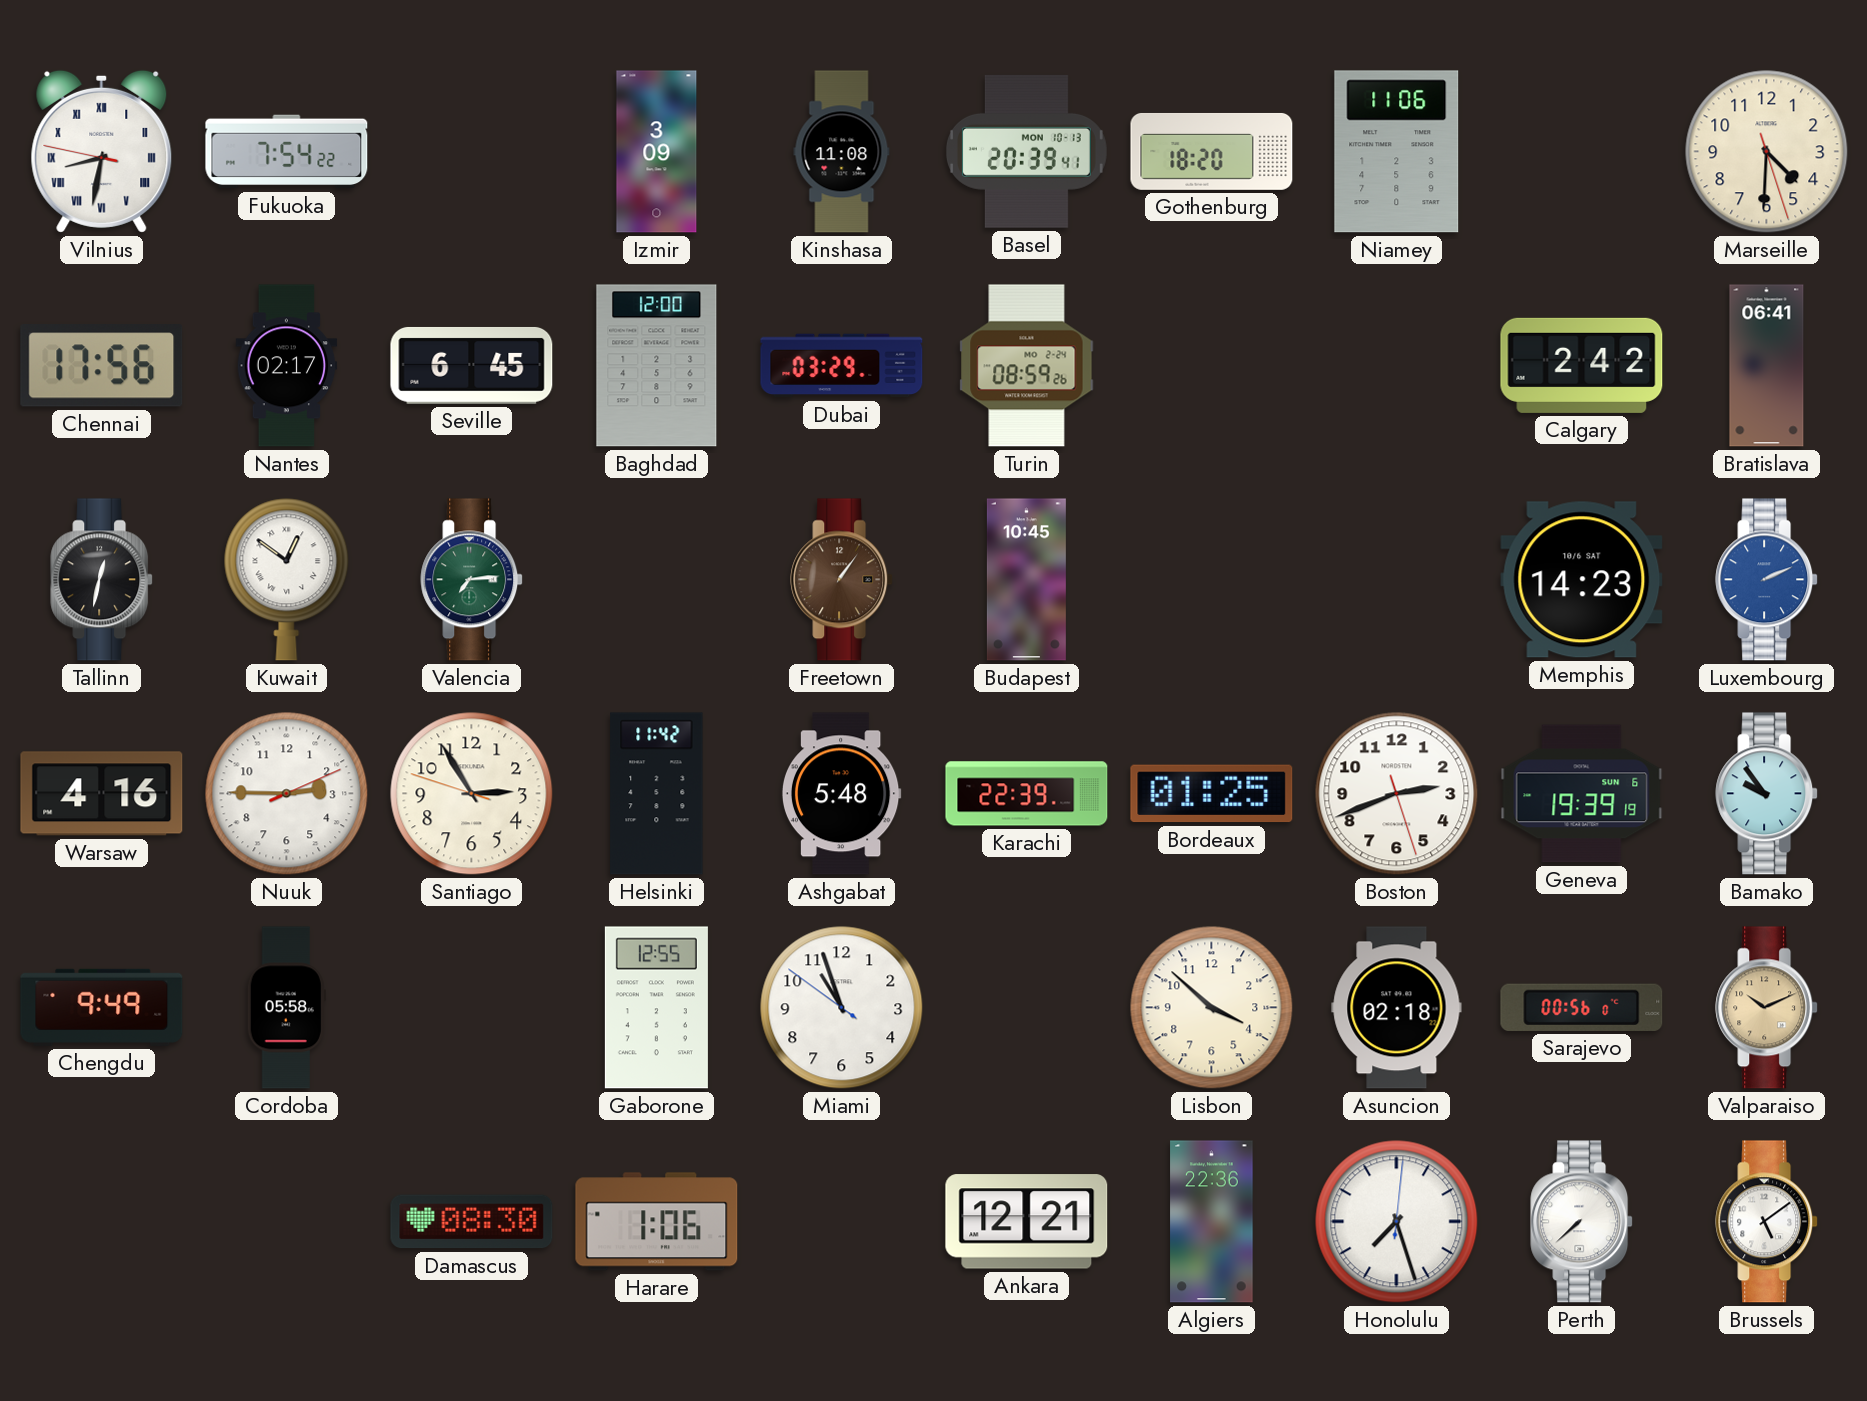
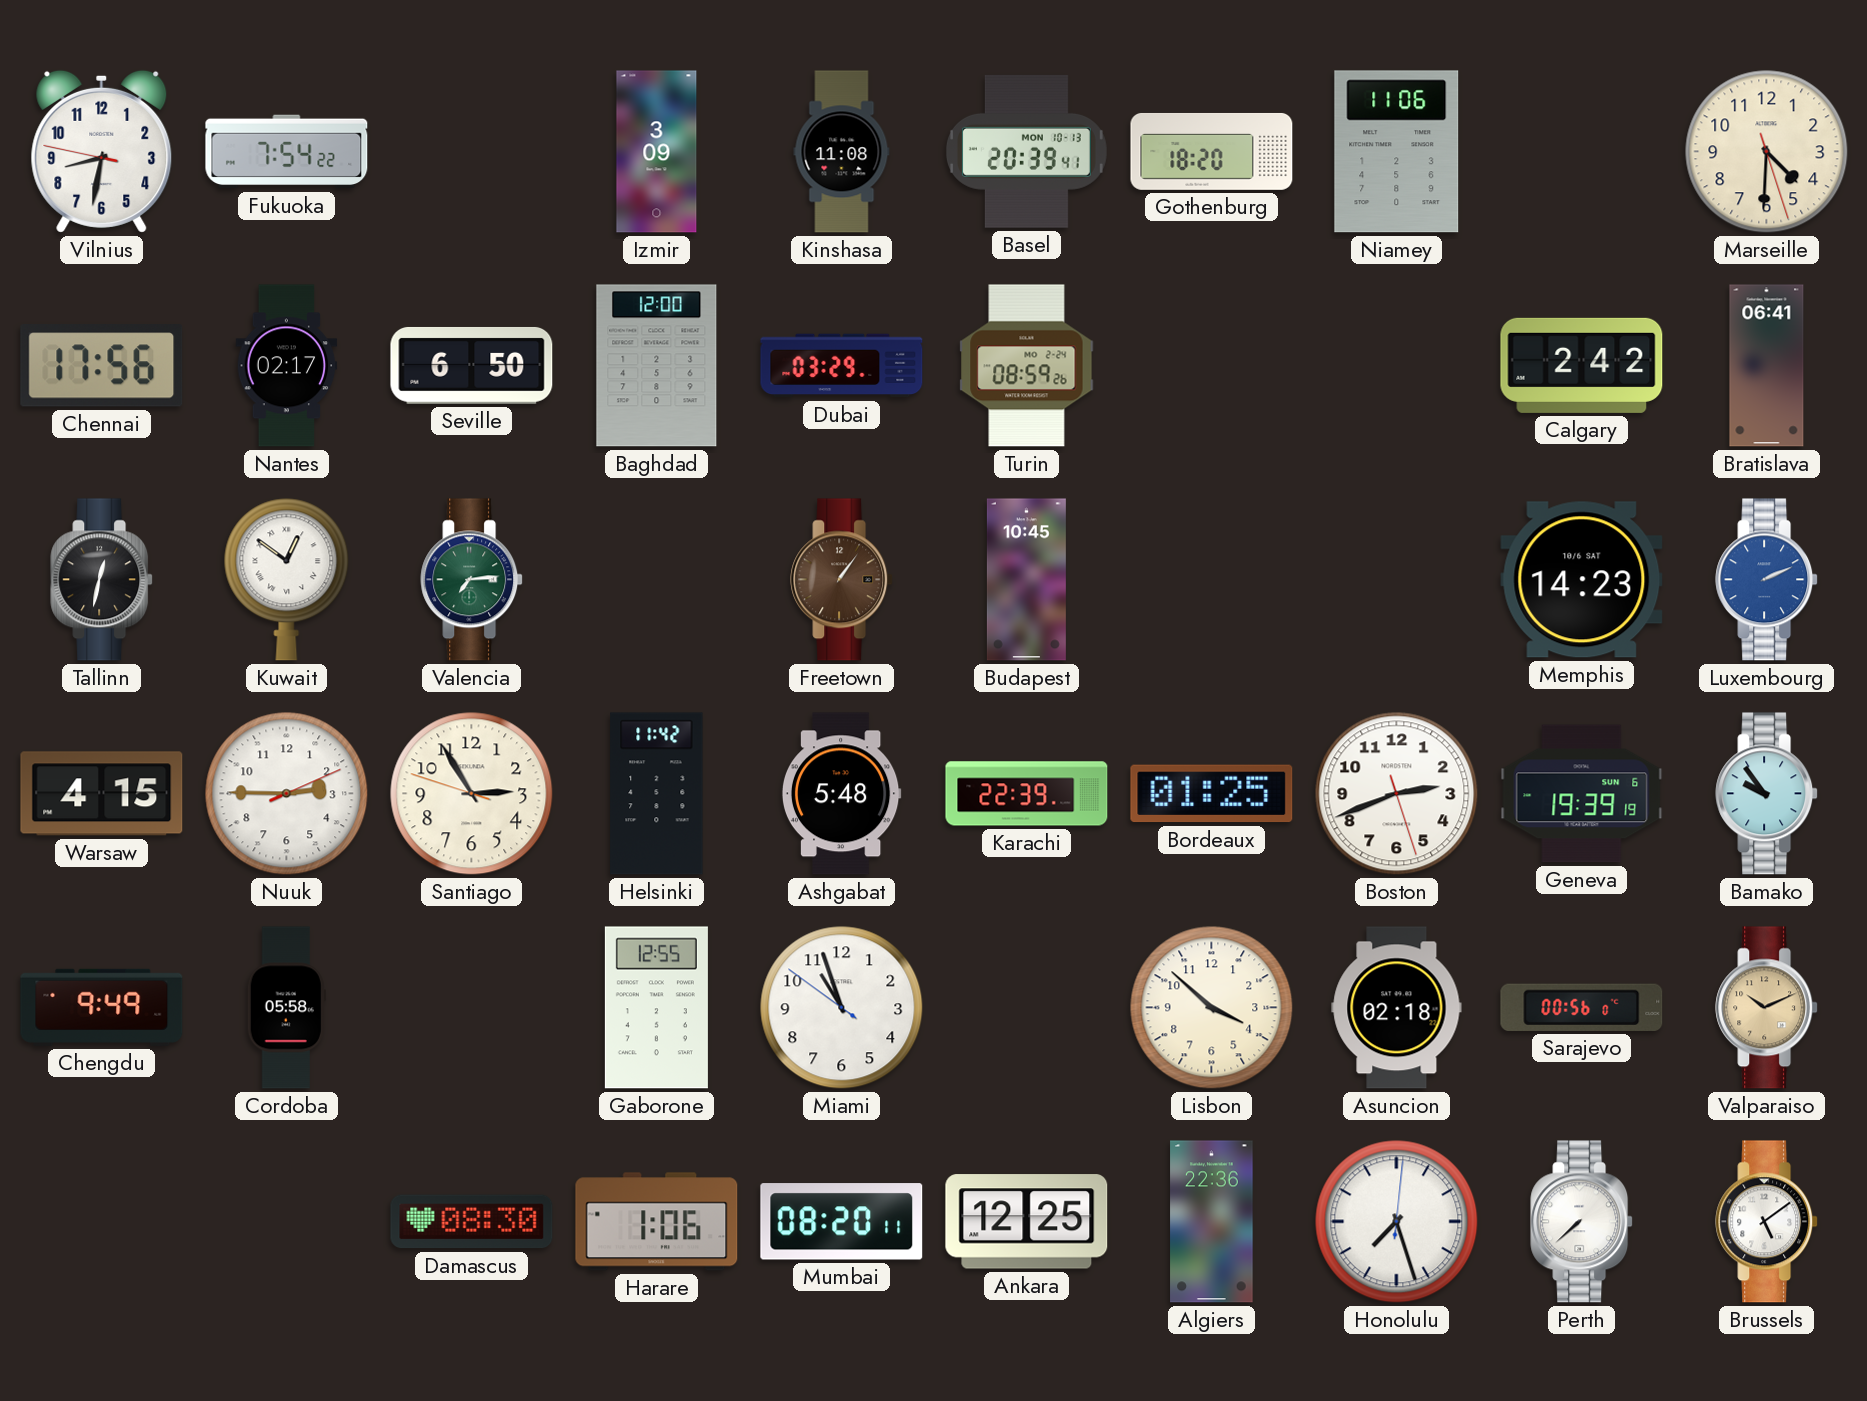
Vilnius numerals: Roman -> Arabic (102, 151)
Seville: 6:45 -> 6:50 (472, 365)
Warsaw: 4:16 -> 4:15 (102, 794)
Mumbai: none -> 08:20 (842, 1222)
Ankara: 12:21 -> 12:25 (1027, 1222)
